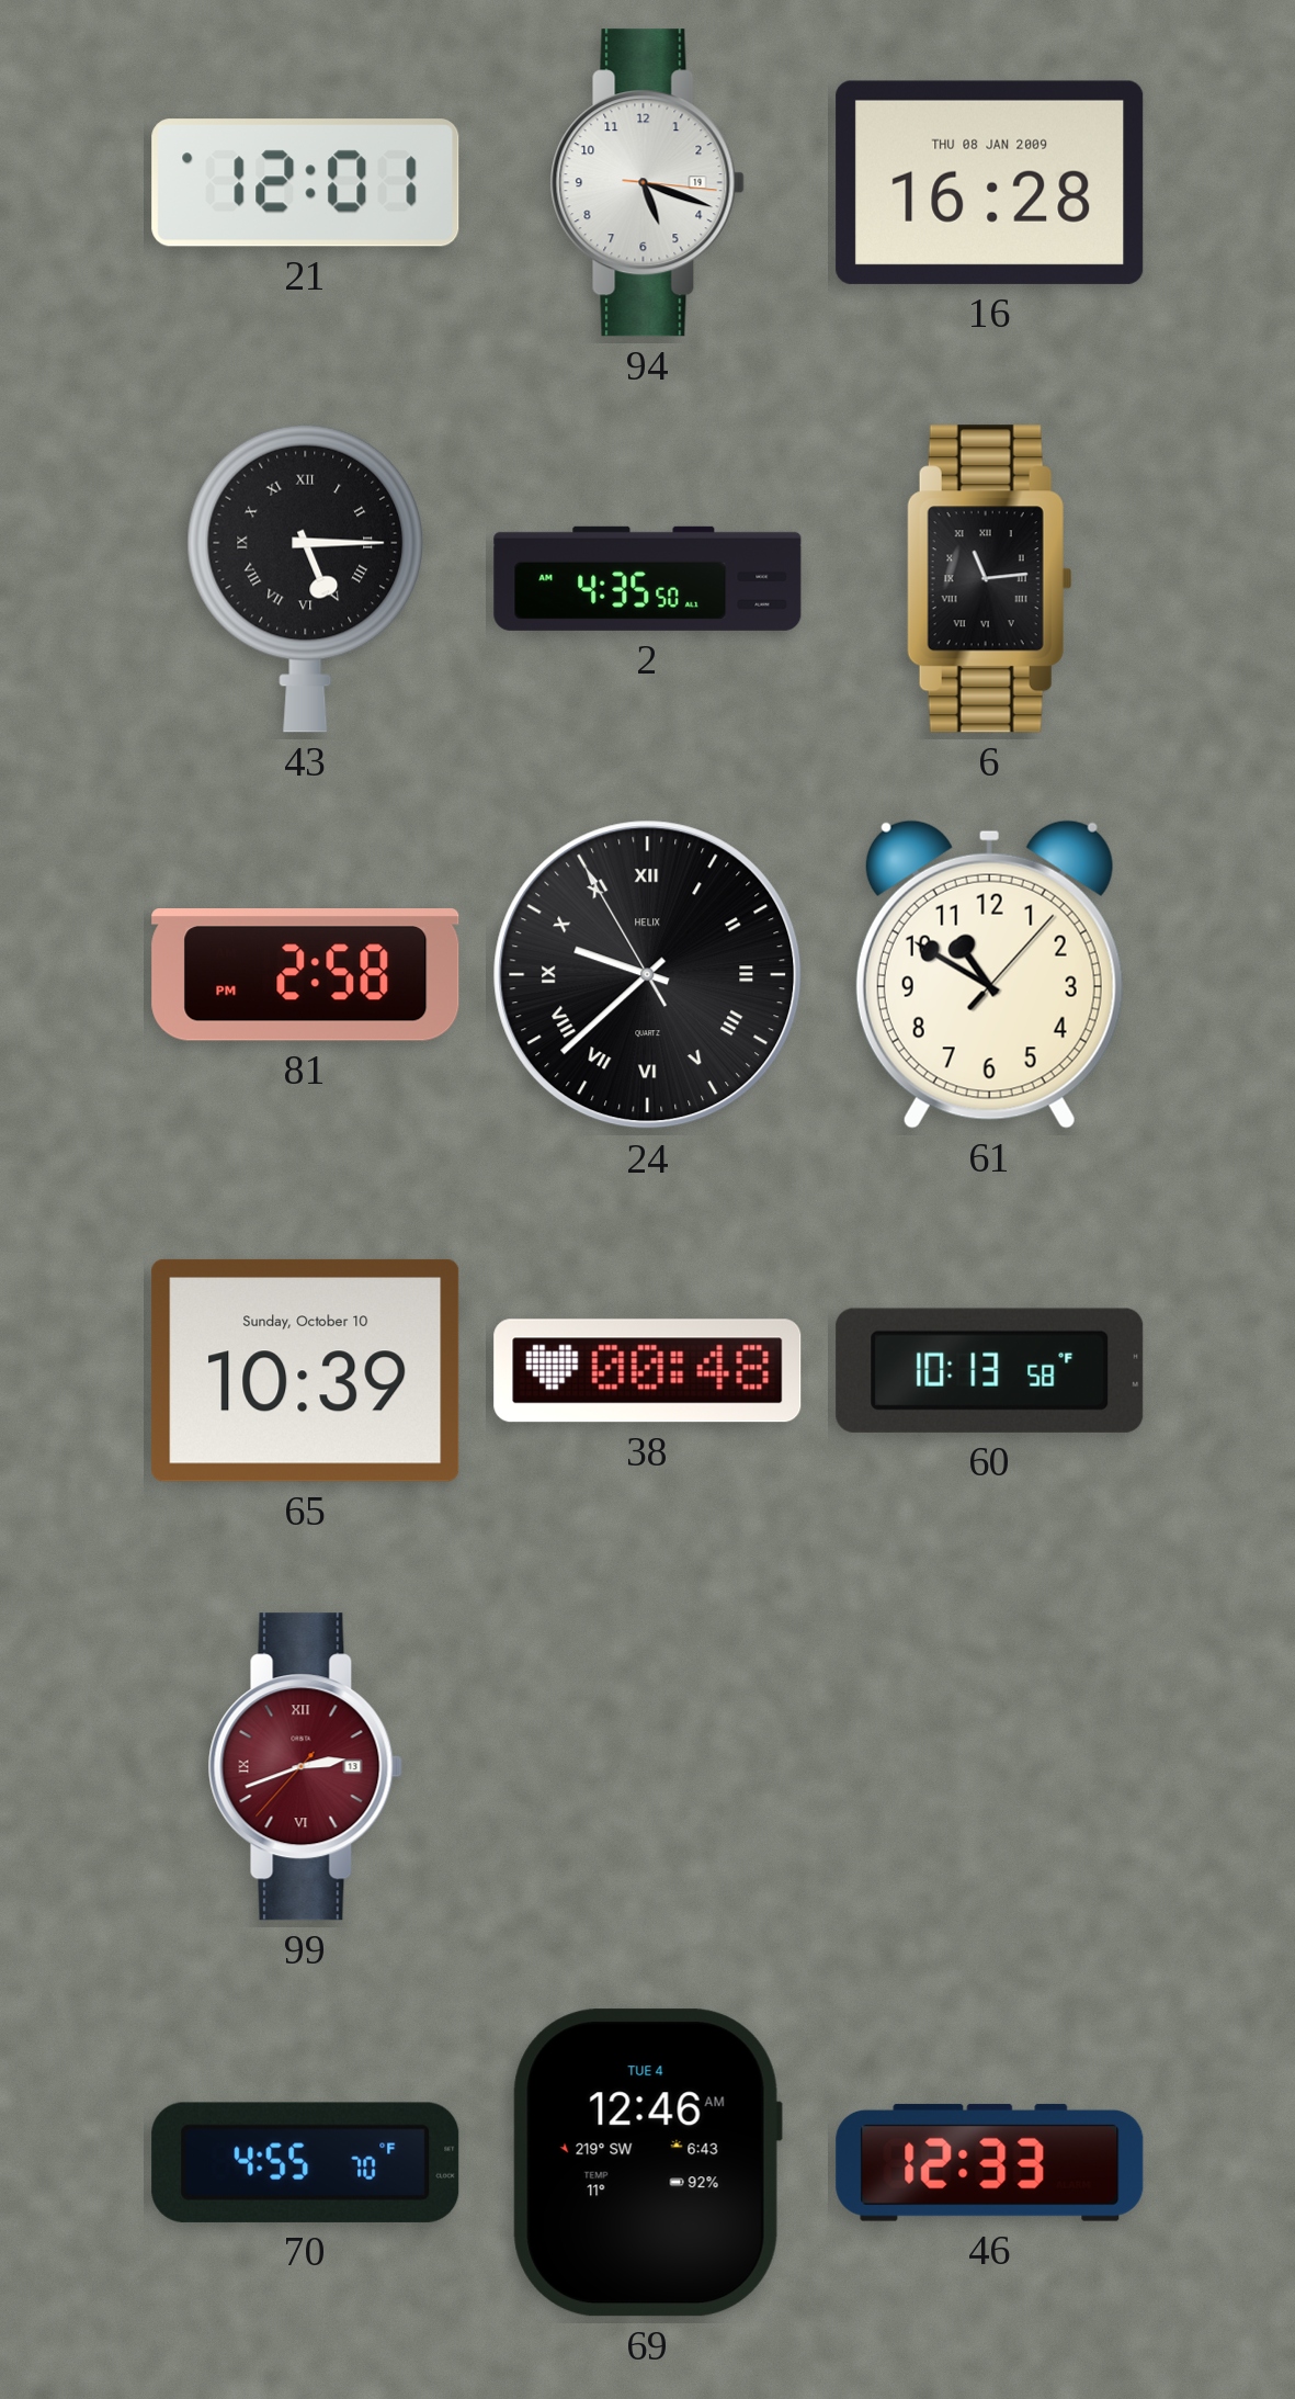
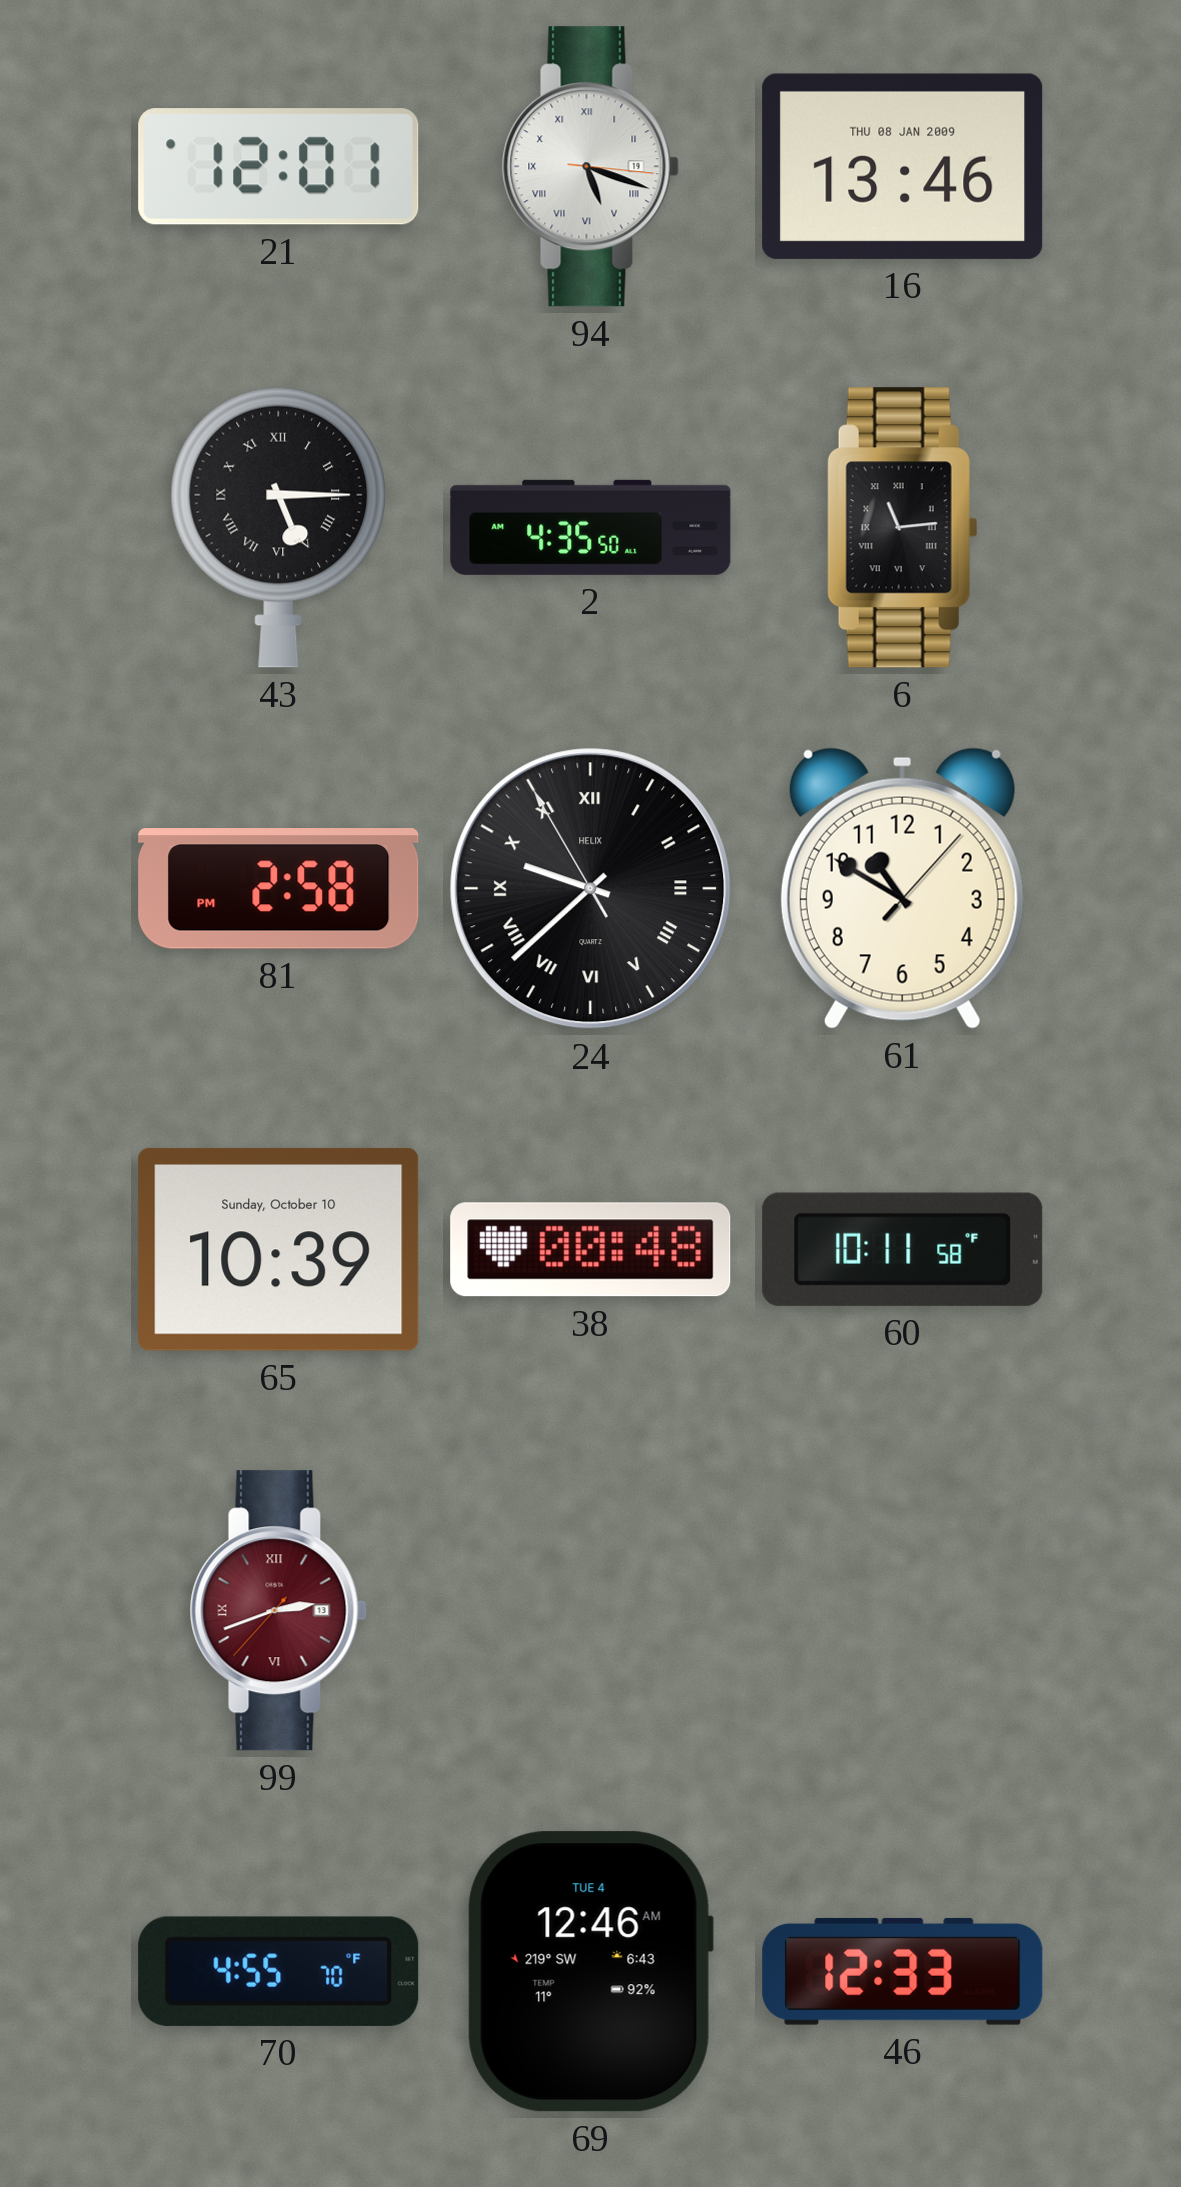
94 numerals: Arabic -> Roman (590, 167)
16: 16:28 -> 13:46 (903, 166)
60: 10:13 -> 10:11 (903, 1249)
